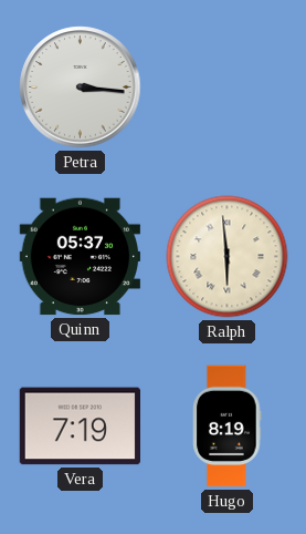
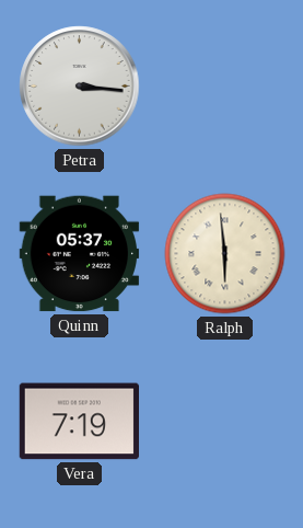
Hugo: 8:19 -> none (228, 427)
